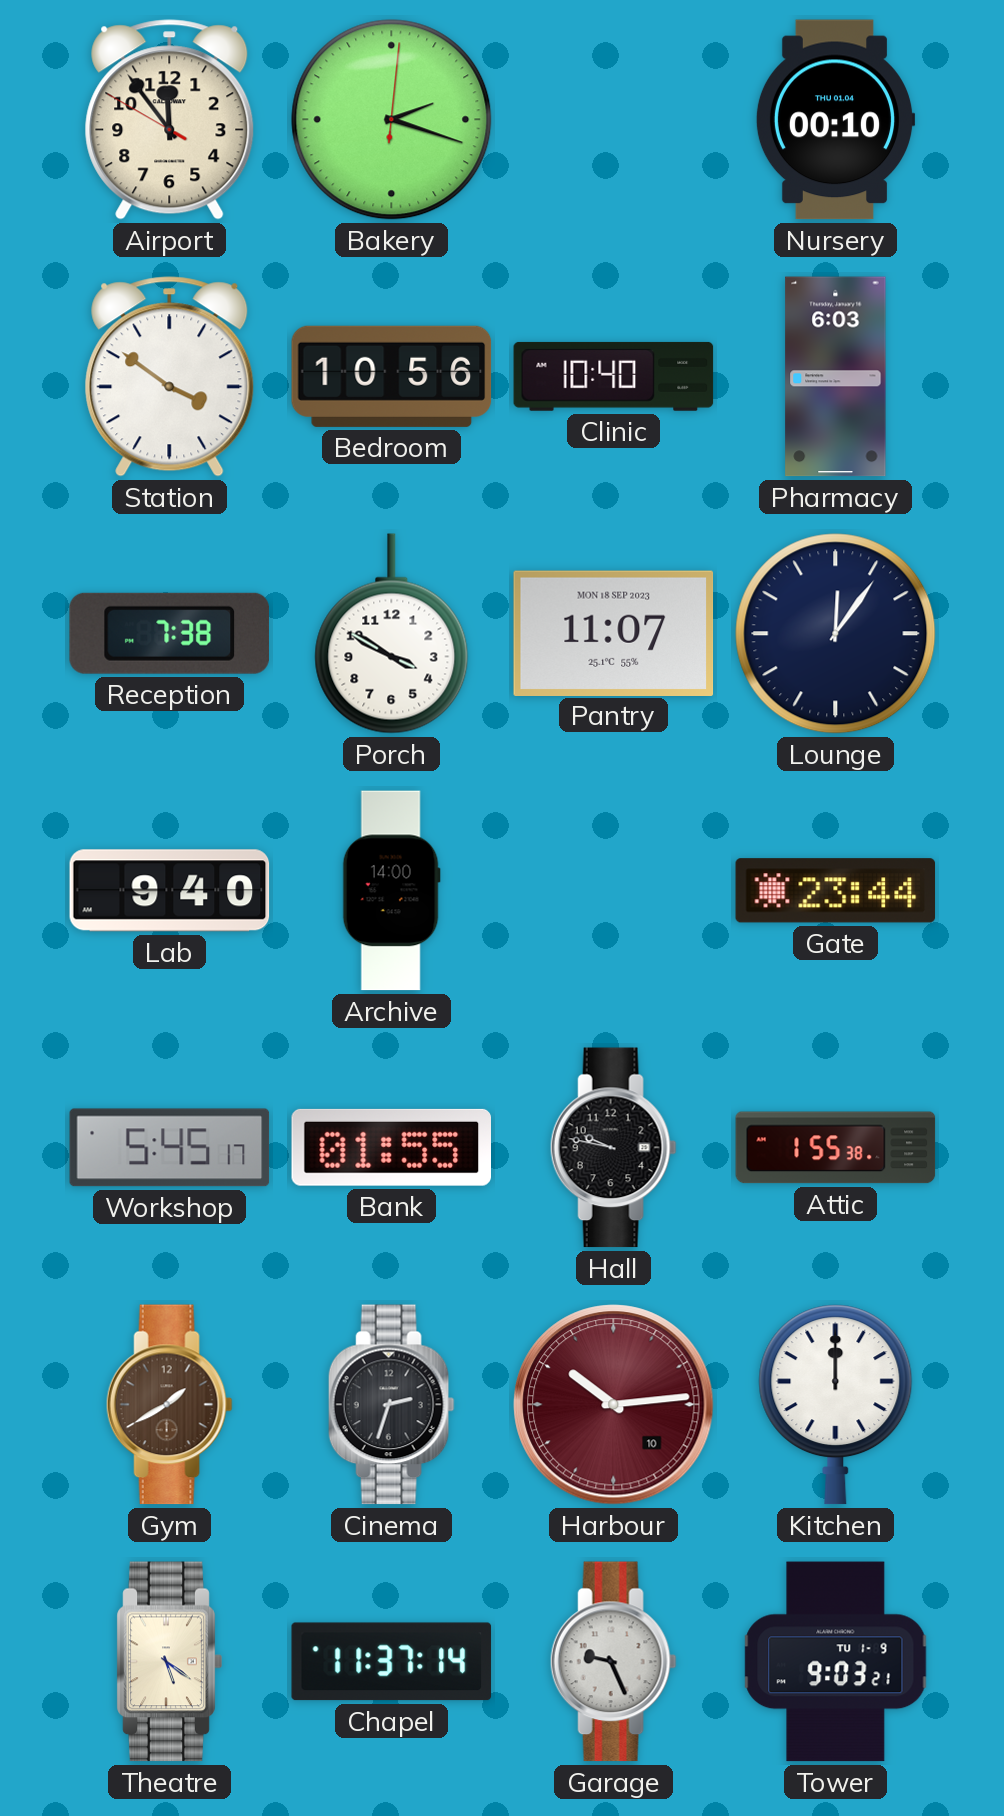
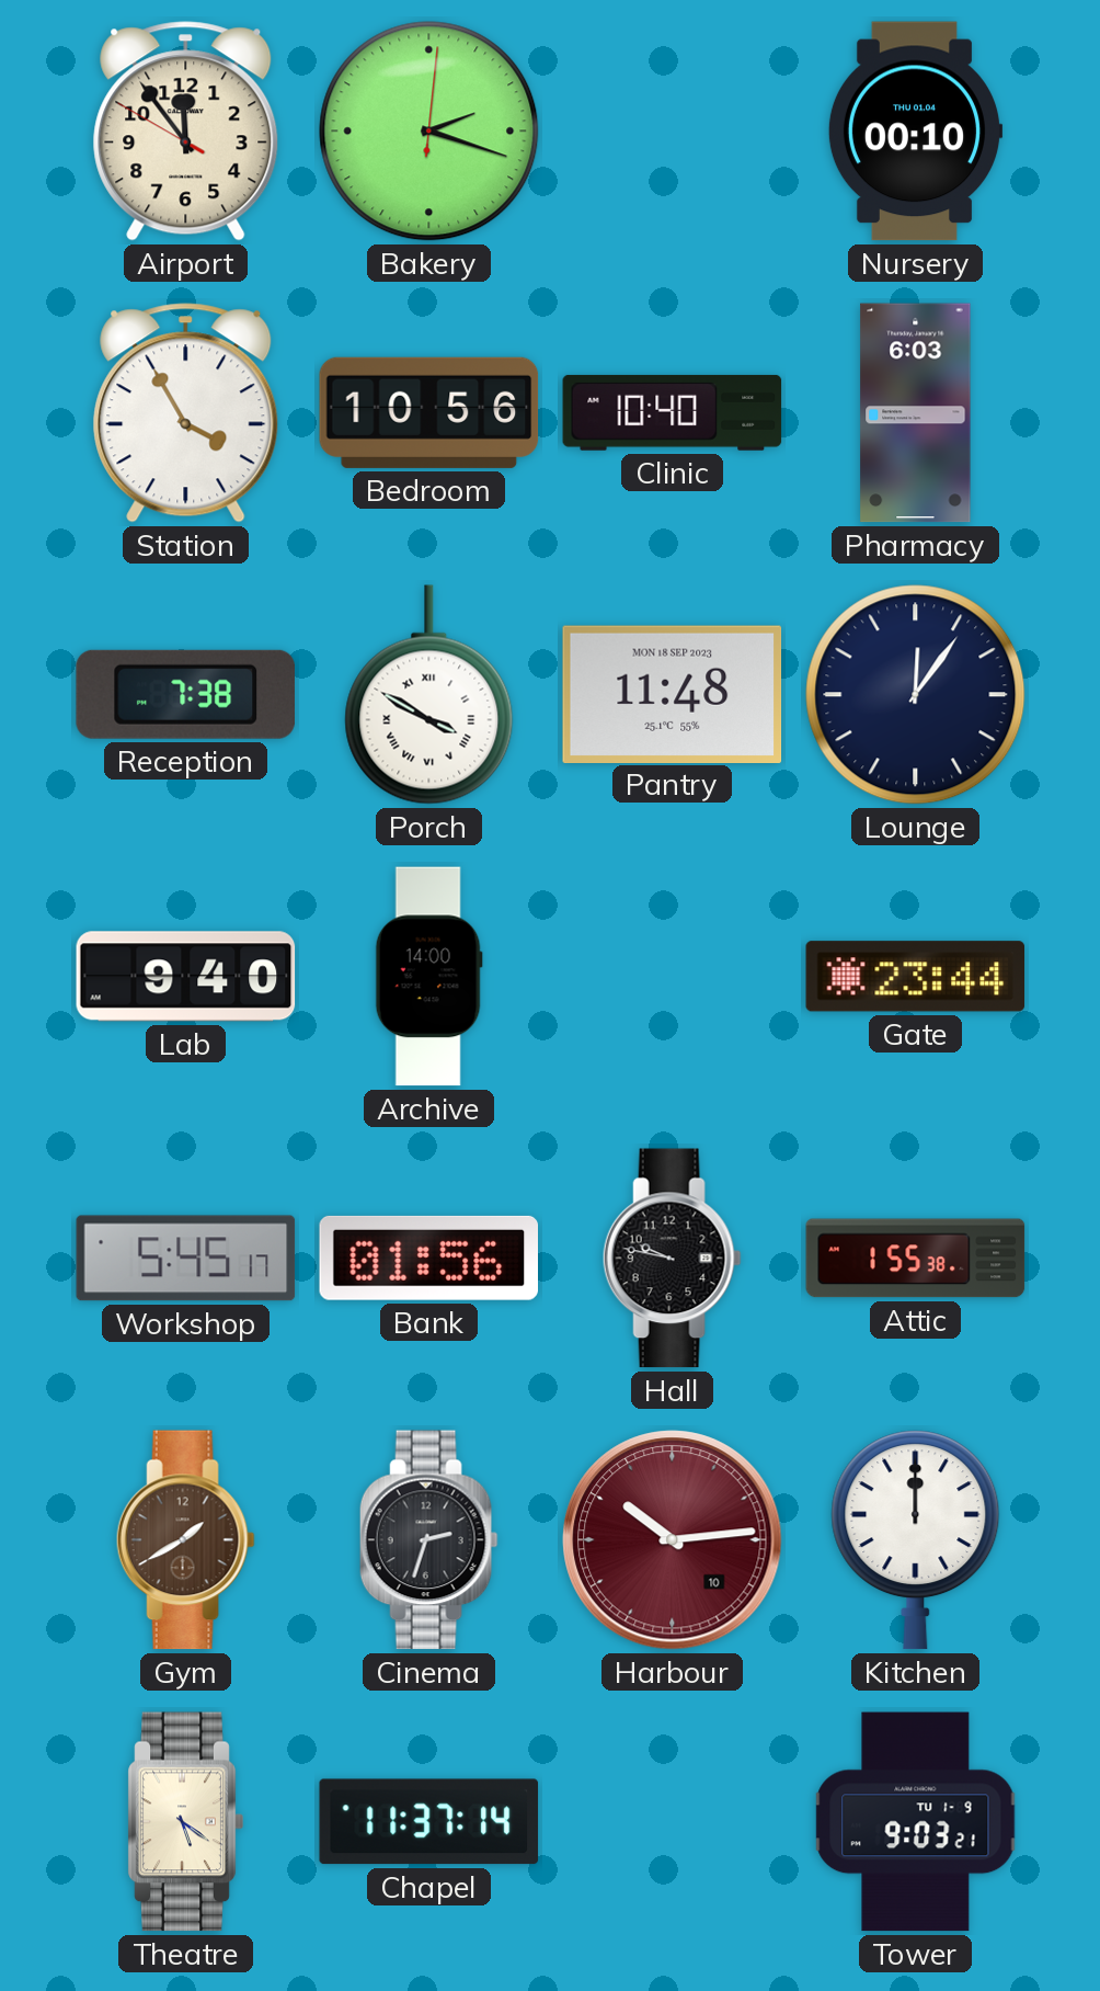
Station: 3:51 -> 3:55 (186, 413)
Porch numerals: Arabic -> Roman (429, 695)
Pantry: 11:07 -> 11:48 (673, 694)
Bank: 01:55 -> 01:56 (428, 1258)
Garage: 9:26 -> none (613, 1662)
